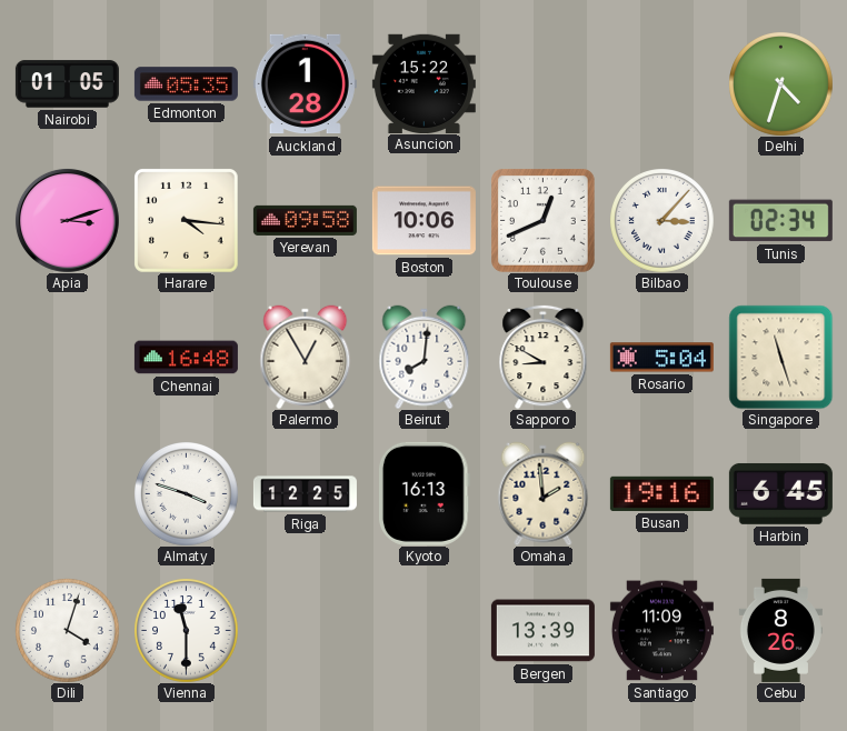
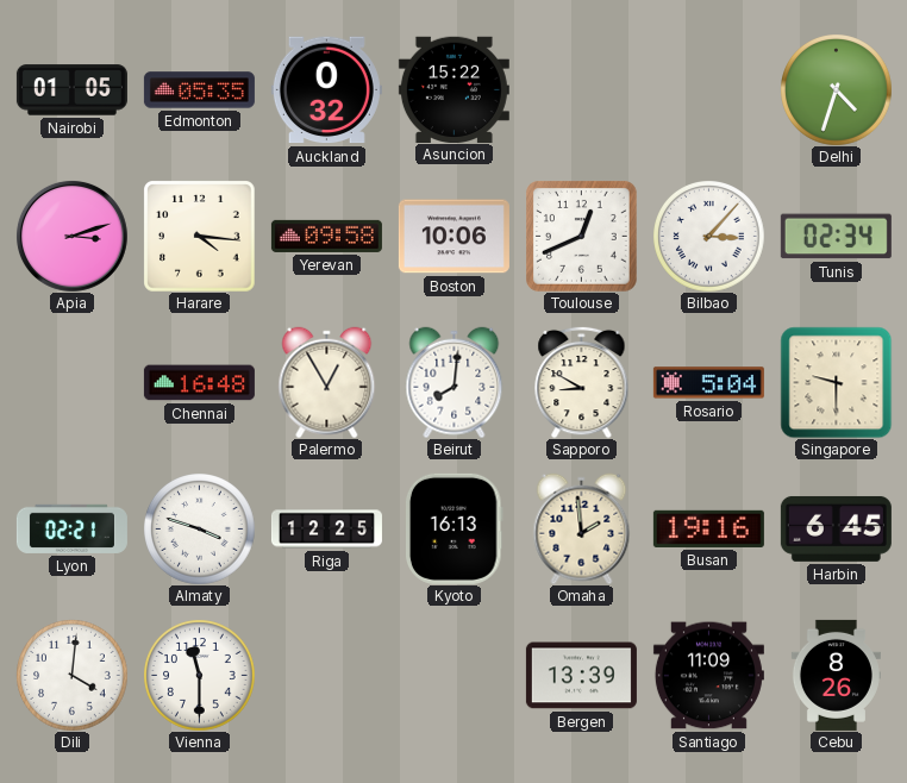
Auckland: 1:28 -> 0:32 (326, 90)
Singapore: 11:27 -> 9:30 (836, 382)
Lyon: none -> 02:21 (71, 528)
Dili: 4:03 -> 4:01 (73, 676)
